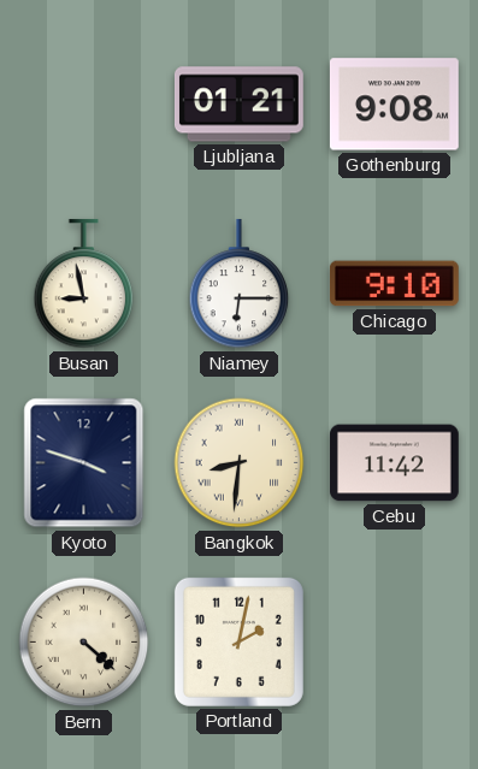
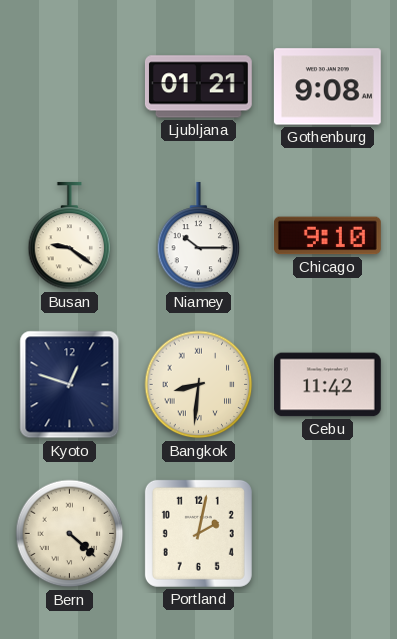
Busan: 8:58 -> 9:21 (70, 236)
Niamey: 6:15 -> 10:15 (199, 236)
Kyoto: 3:48 -> 12:48 (70, 385)
